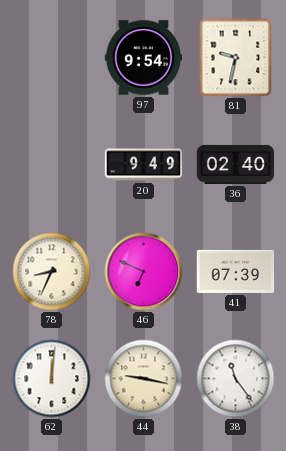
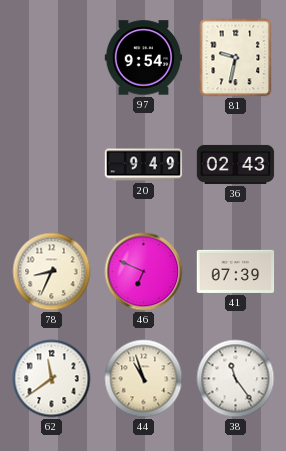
36: 02:40 -> 02:43 (236, 164)
62: 12:01 -> 11:39 (52, 379)
44: 9:17 -> 10:57 (144, 379)
